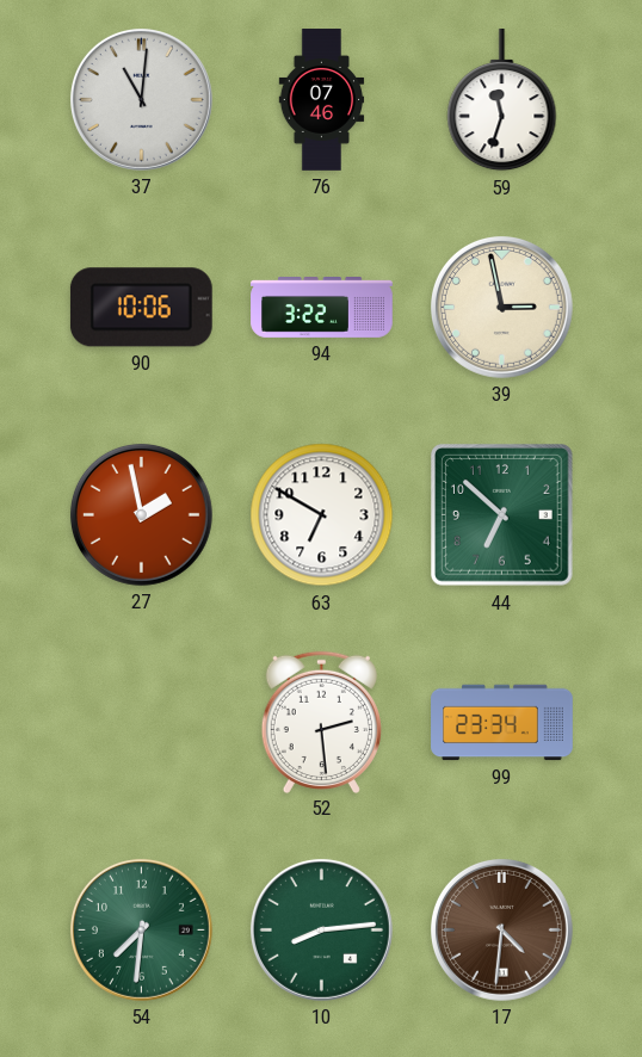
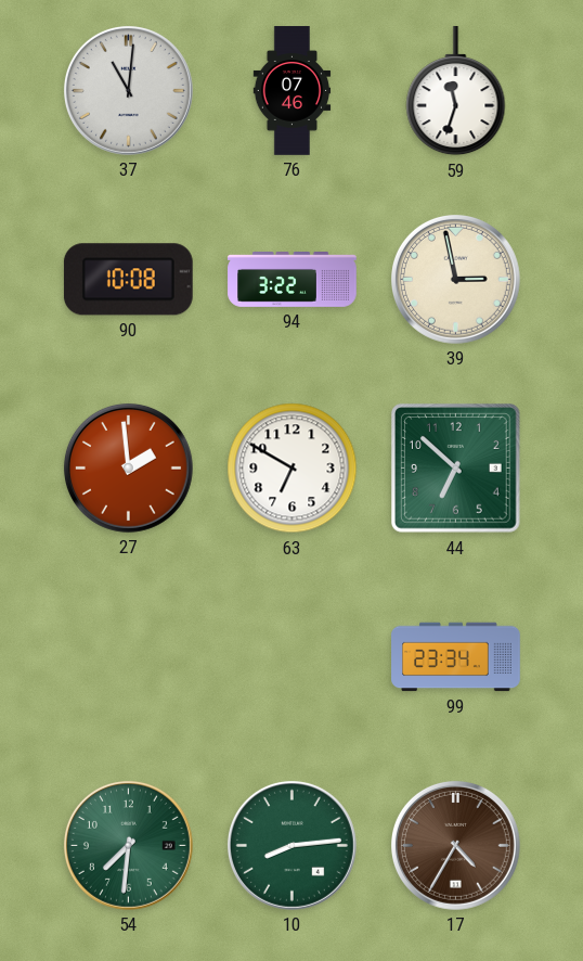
90: 10:06 -> 10:08 (128, 280)
27: 1:58 -> 1:59 (128, 467)
52: 2:29 -> none (321, 722)
17: 4:31 -> 4:35 (455, 845)
